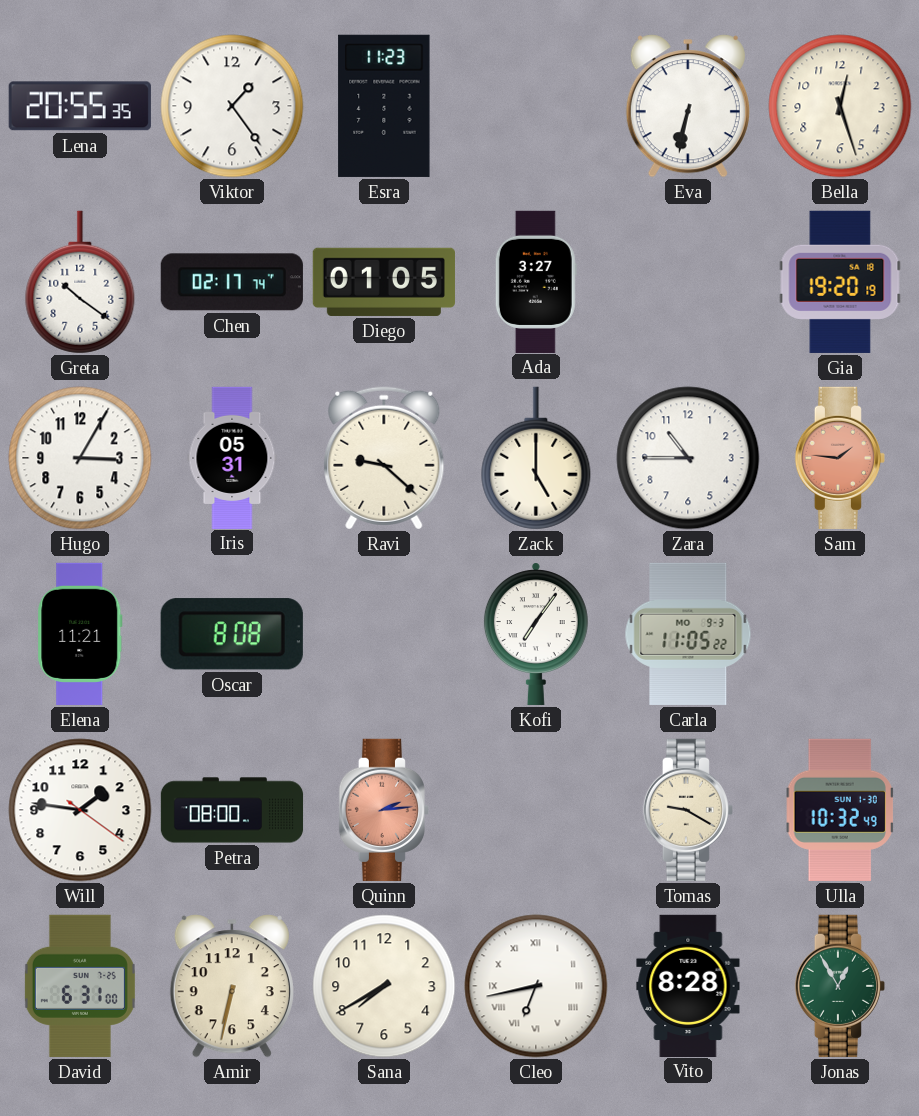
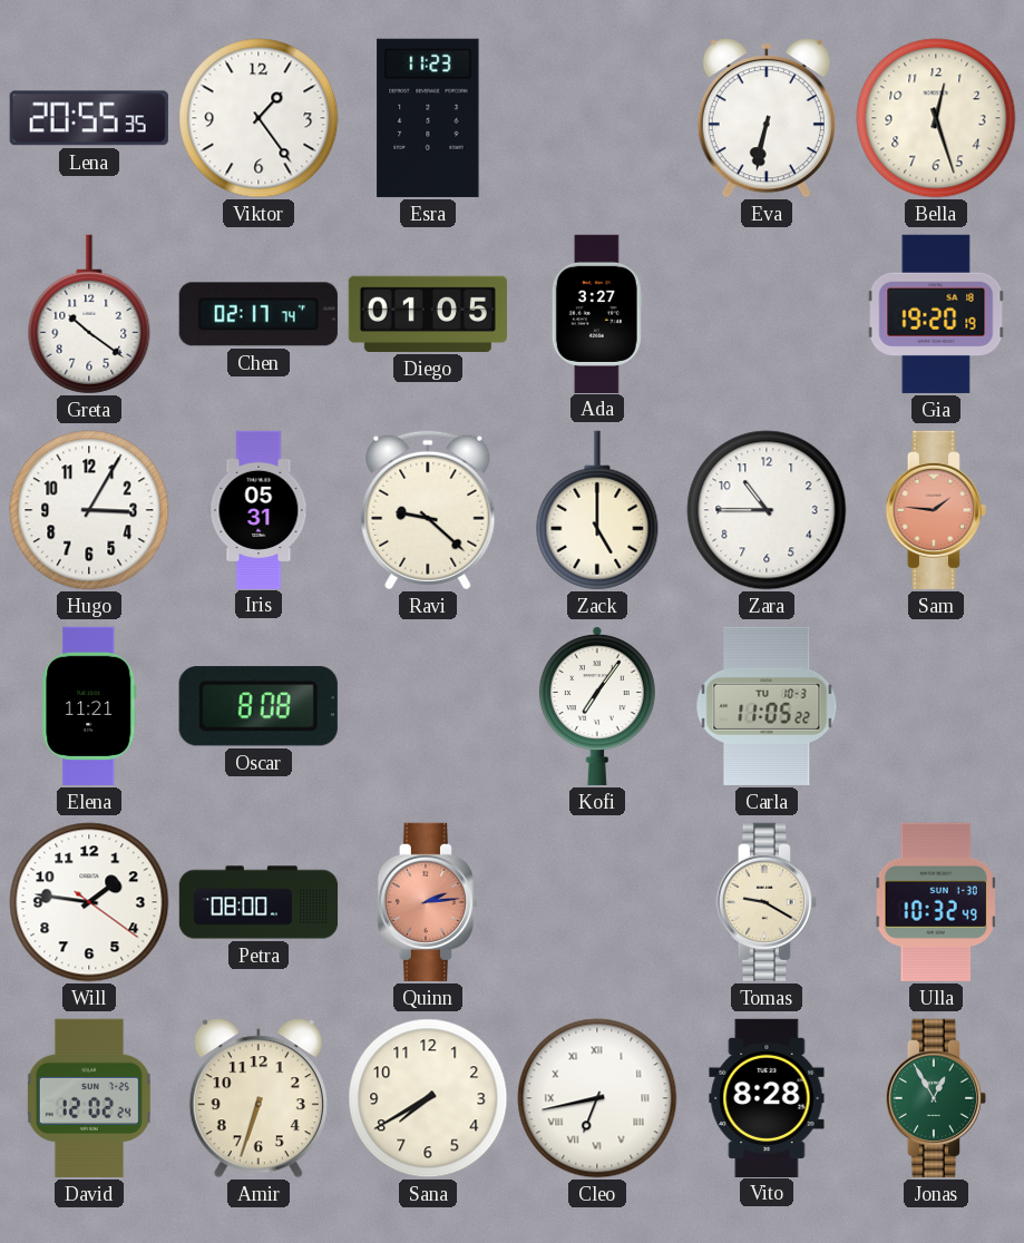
Carla date: MO 9-3 -> TU 10-3 (767, 706)
David: 6:31 -> 12:02 (89, 1098)
Amir: 6:32 -> 6:33 (259, 1098)
